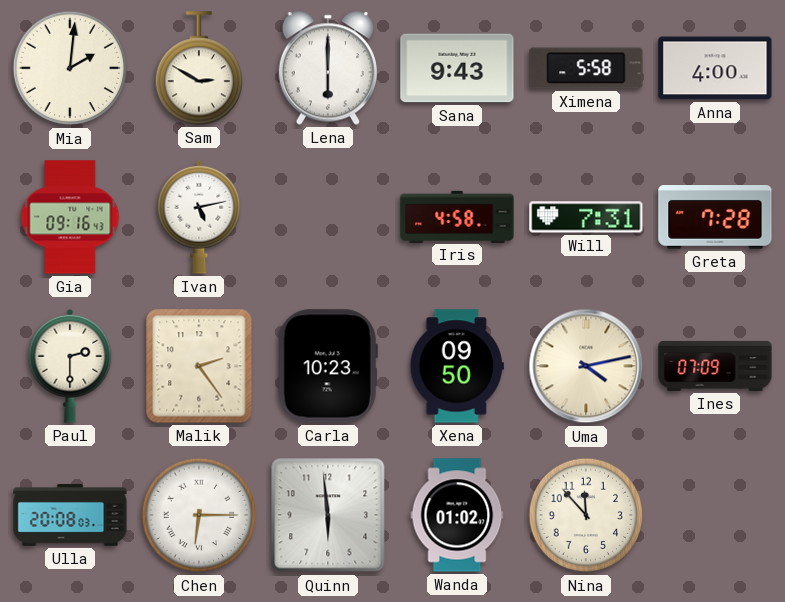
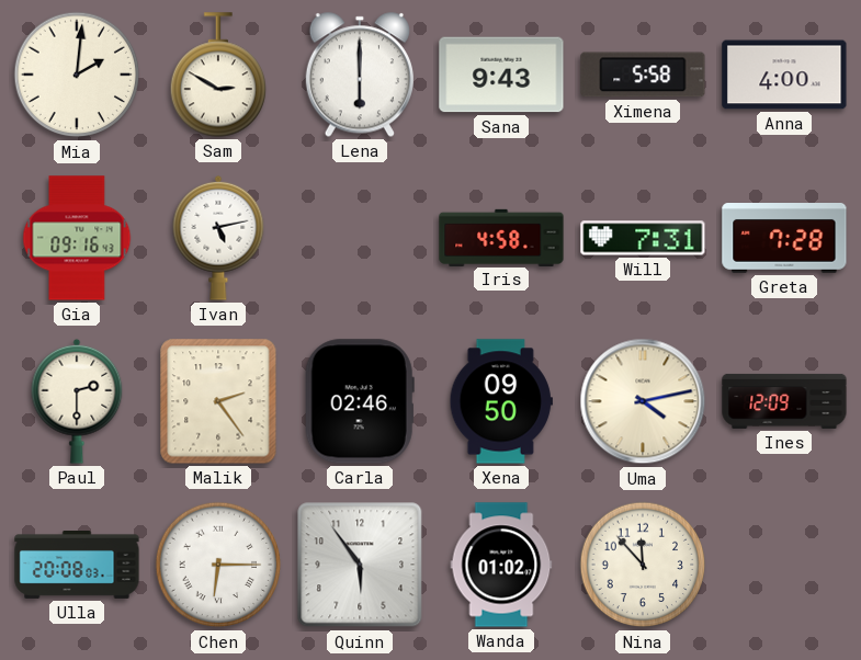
Carla: 10:23 -> 02:46 (360, 401)
Ines: 07:09 -> 12:09 (784, 401)
Quinn: 5:59 -> 5:54 (360, 565)
